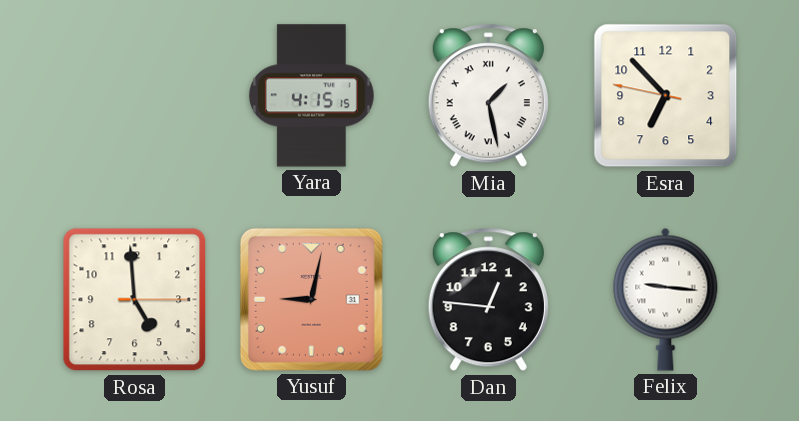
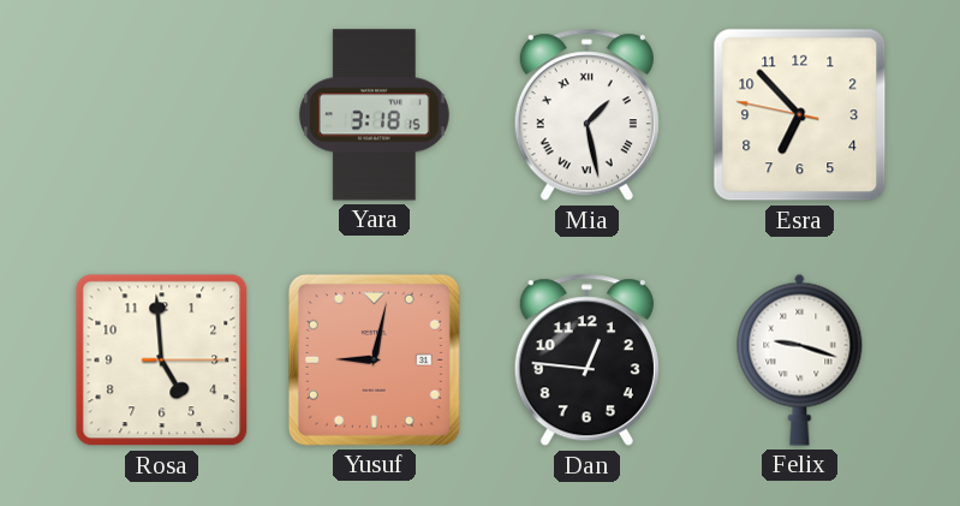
Yara: 4:15 -> 3:18 (374, 115)
Felix: 9:16 -> 9:18 (800, 359)
